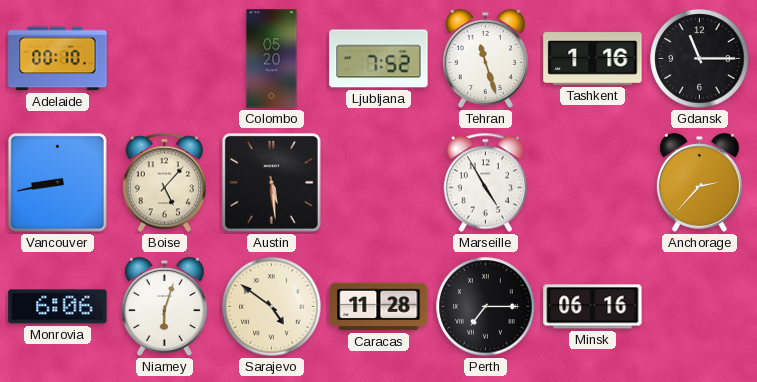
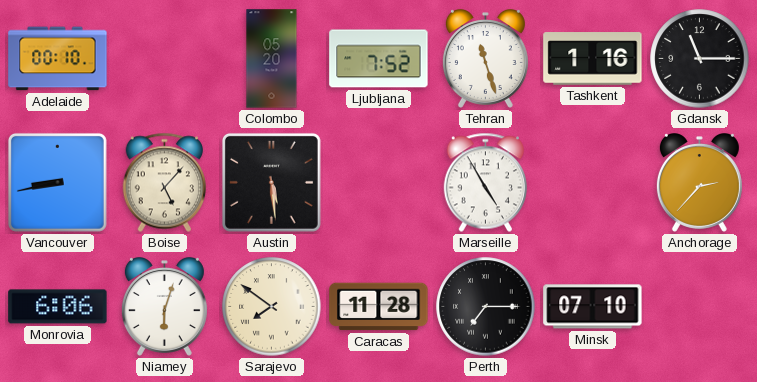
Sarajevo: 4:51 -> 7:51 (272, 307)
Minsk: 06:16 -> 07:10 (593, 307)
